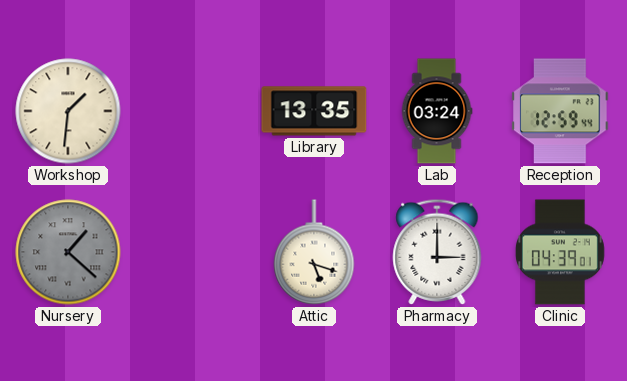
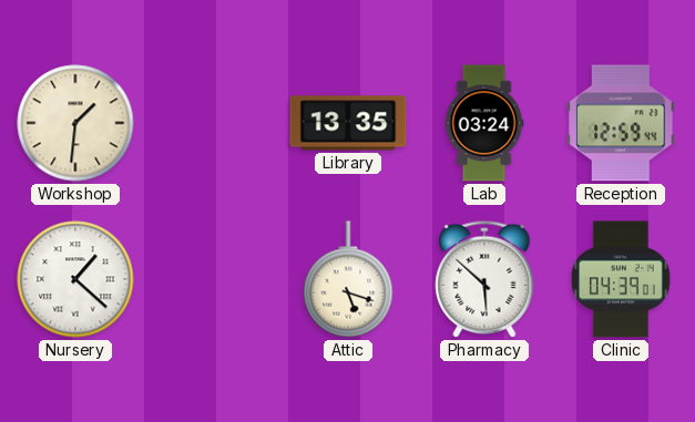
Nursery dial: grey -> white (75, 279)
Pharmacy: 3:00 -> 5:52 (484, 279)
